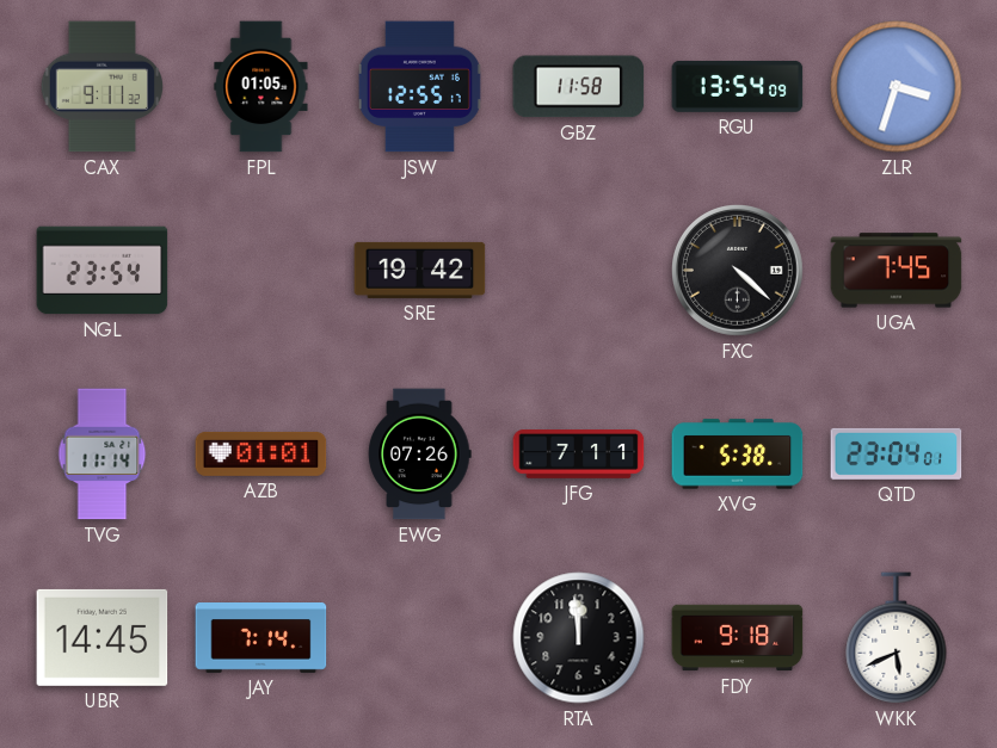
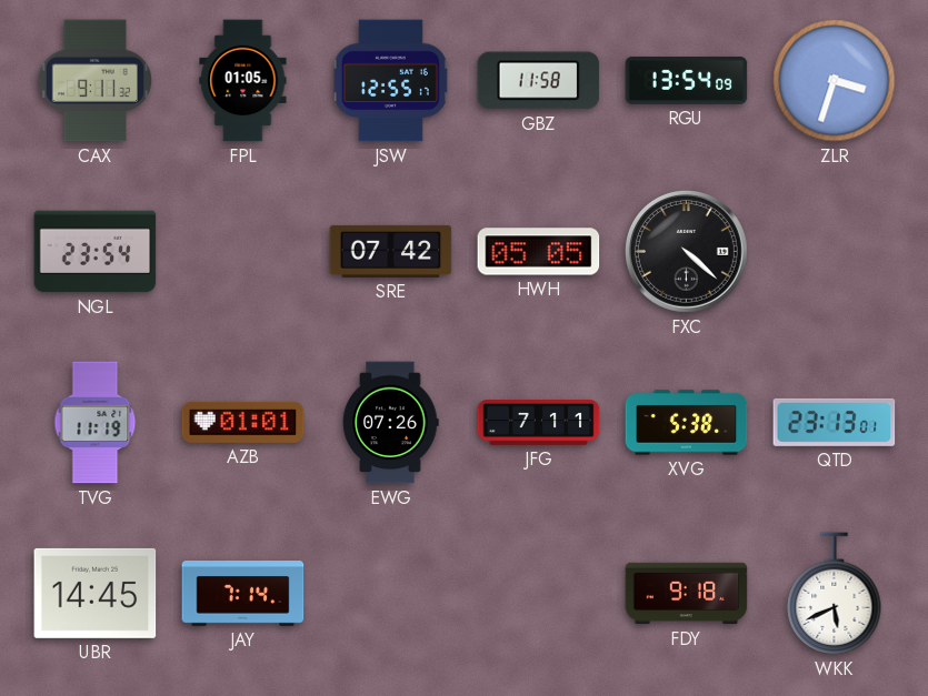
SRE: 19:42 -> 07:42 (391, 251)
HWH: none -> 05:05 (539, 252)
UGA: 7:45 -> none (897, 271)
TVG: 11:14 -> 11:19 (96, 423)
QTD: 23:04 -> 23:13 (835, 422)
RTA: 11:59 -> none (579, 638)
